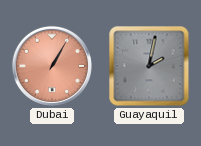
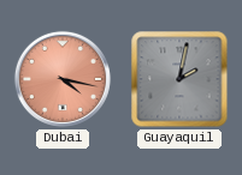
Dubai: 1:05 -> 4:17 (63, 79)
